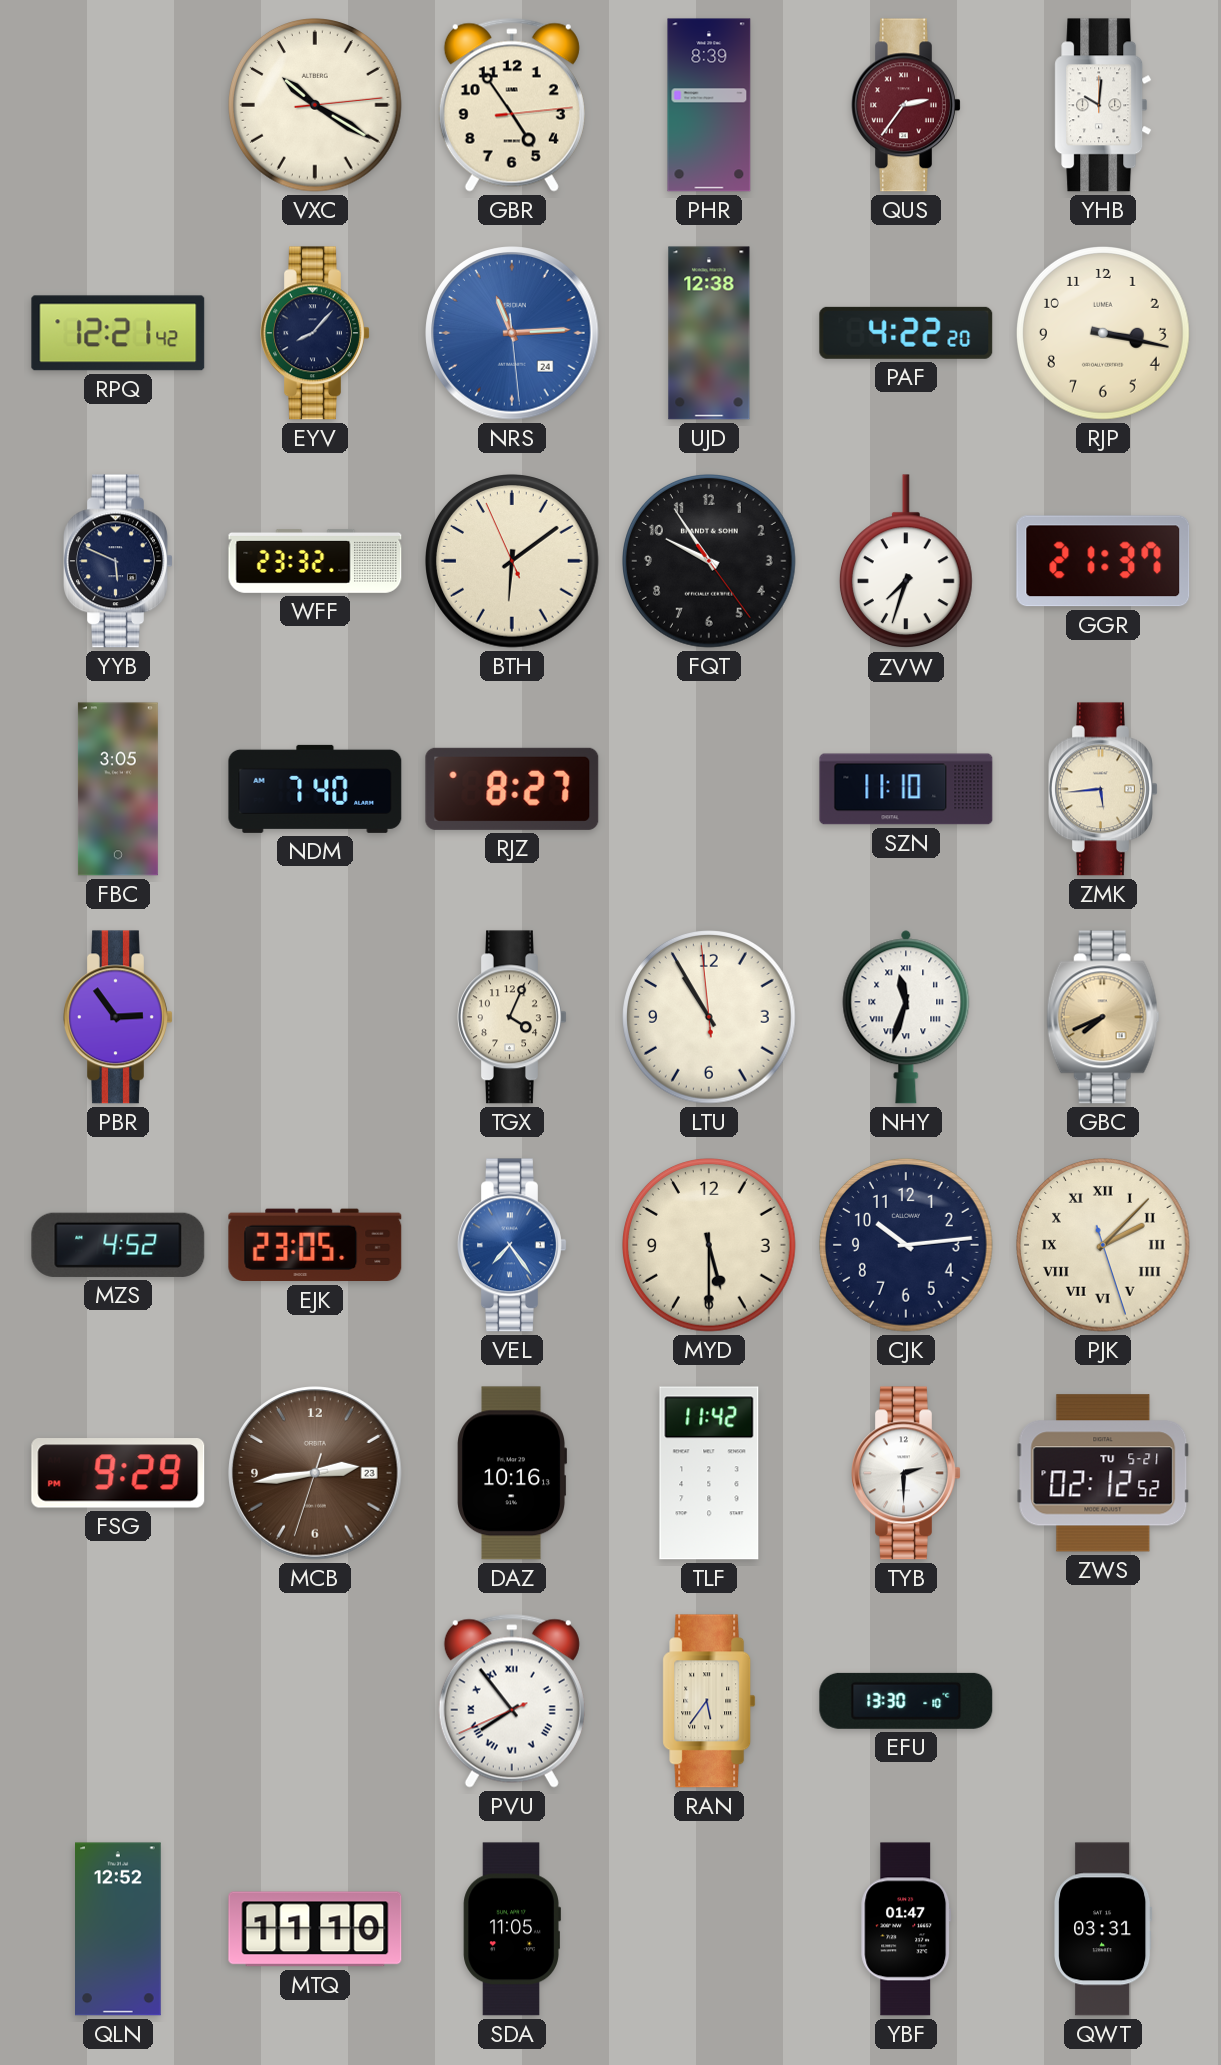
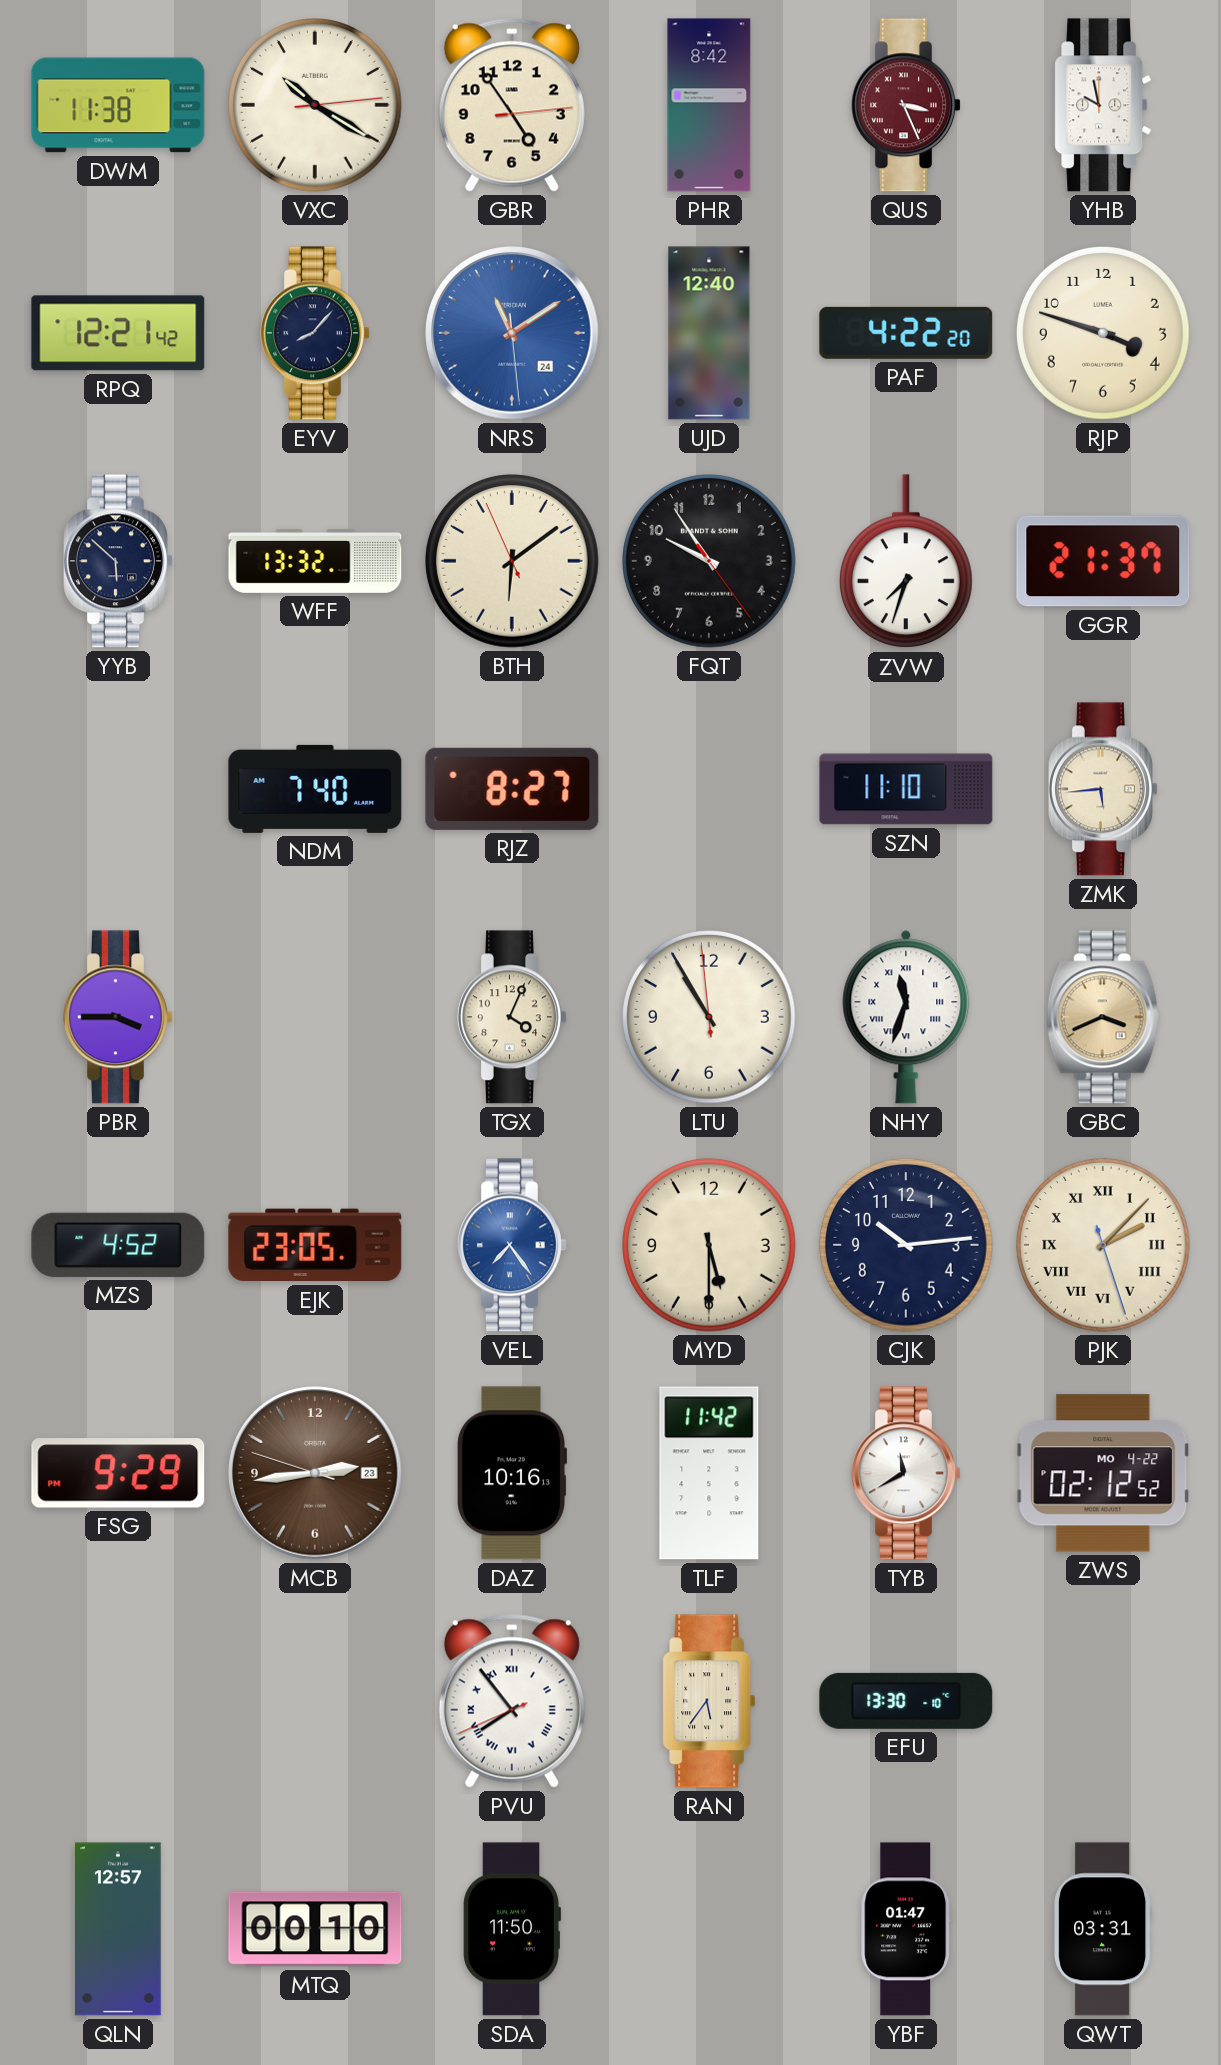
DWM: none -> 11:38 (118, 105)
PHR: 8:39 -> 8:42 (709, 105)
QUS: 2:36 -> 3:26 (907, 105)
YHB: 10:01 -> 9:58 (1103, 105)
NRS: 11:14 -> 11:09 (512, 333)
UJD: 12:38 -> 12:40 (709, 333)
RJP: 3:17 -> 3:48 (1104, 334)
YYB: 5:49 -> 5:52 (119, 561)
WFF: 23:32 -> 13:32 (315, 561)
FBC: 3:05 -> none (118, 789)
PBR: 2:54 -> 3:45 (119, 1017)
GBC: 7:41 -> 3:41 (1103, 1017)
MCB: 2:43:33 -> 2:43:48 (315, 1473)
TYB: 2:30 -> 11:40 (907, 1473)
ZWS date: TU 5-21 -> MO 4-22 (1103, 1473)
QLN: 12:52 -> 12:57 (119, 1929)
MTQ: 11:10 -> 00:10 (315, 1929)
SDA: 11:05 -> 11:50 (512, 1929)
